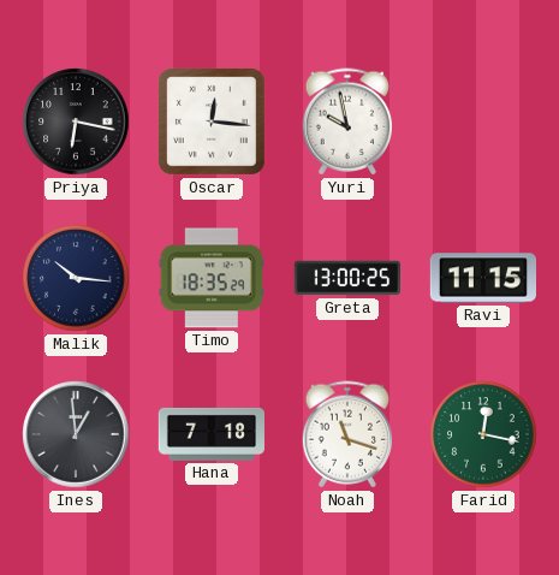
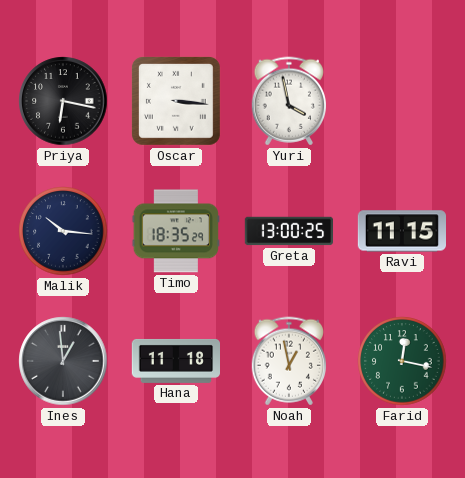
Oscar: 12:16 -> 3:16 (176, 101)
Yuri: 9:58 -> 3:58 (288, 101)
Hana: 7:18 -> 11:18 (175, 361)
Noah: 11:18 -> 12:58 (288, 361)
